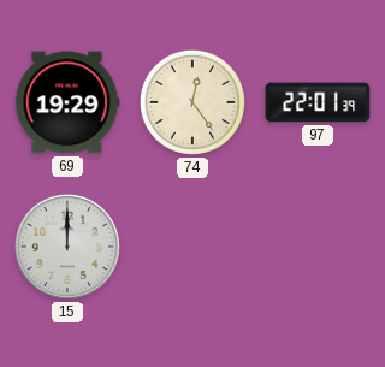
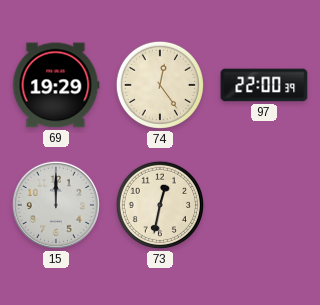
97: 22:01 -> 22:00 (264, 85)
73: none -> 12:32 (160, 205)
